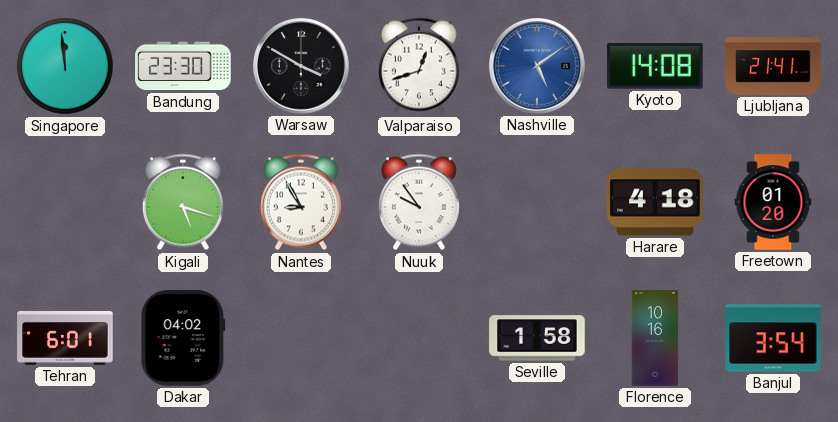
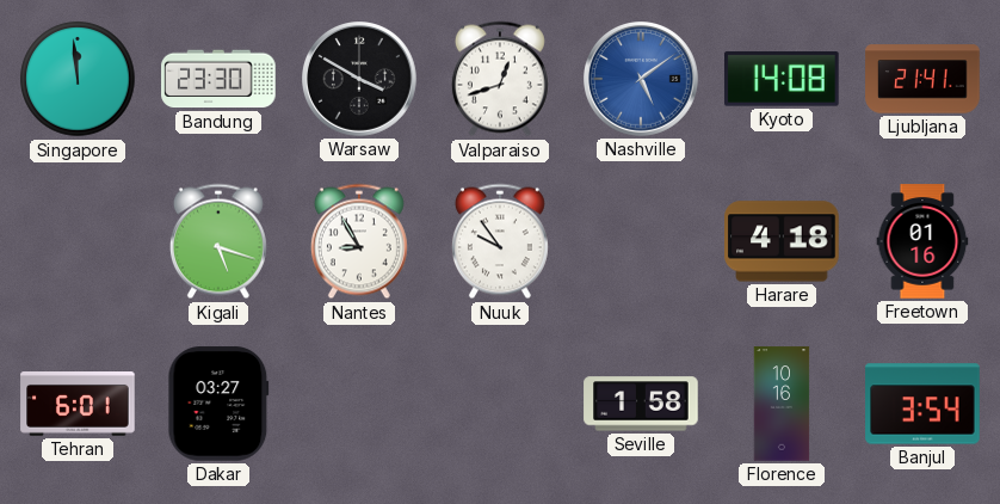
Freetown: 01:20 -> 01:16 (922, 241)
Dakar: 04:02 -> 03:27 (218, 404)
